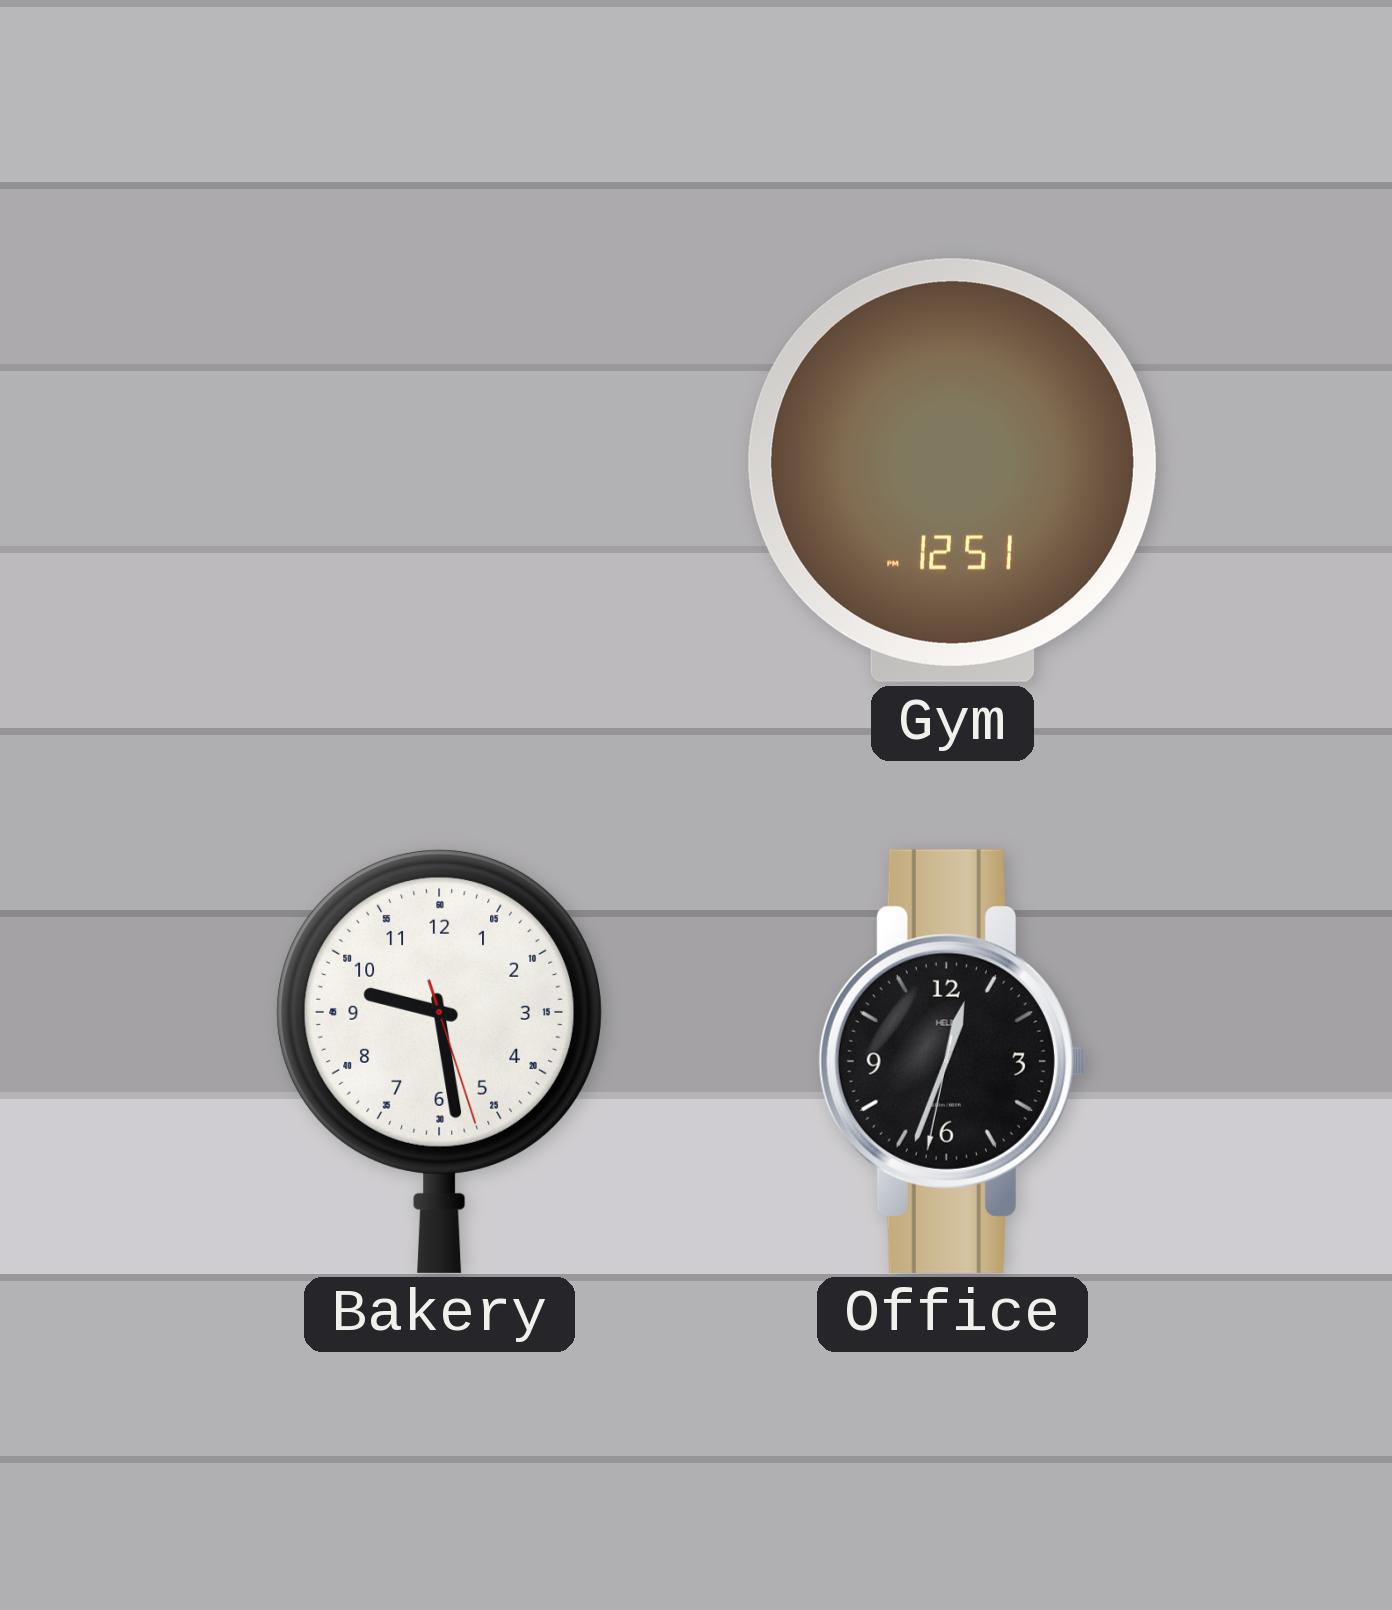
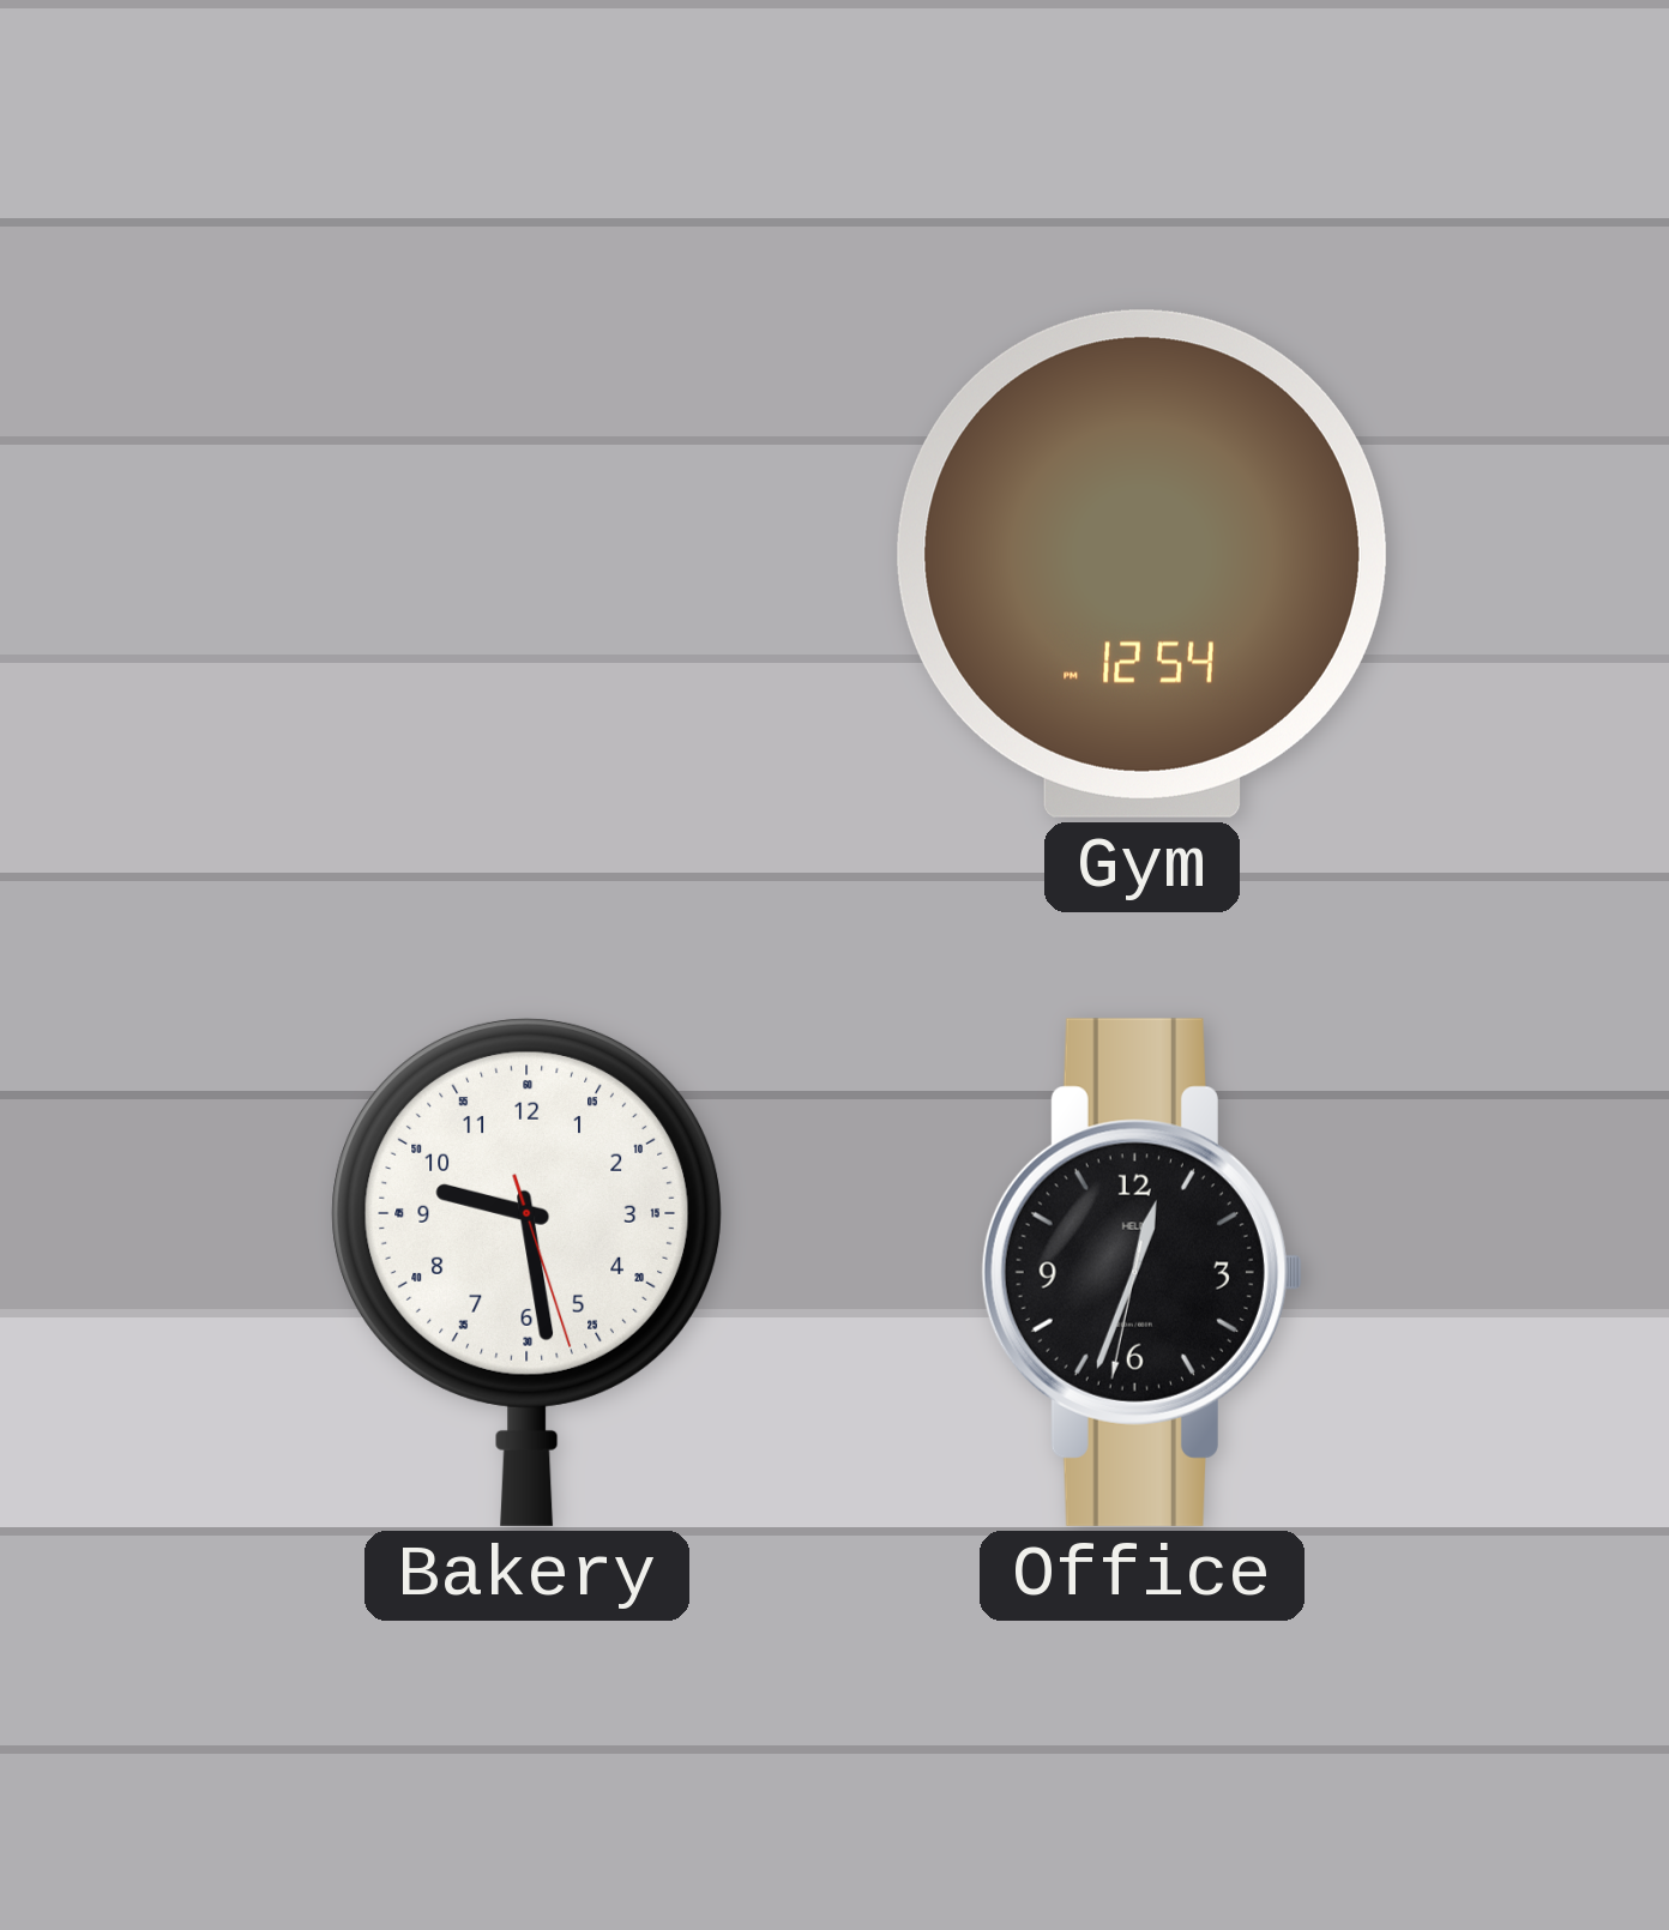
Gym: 12:51 -> 12:54 (1141, 563)
